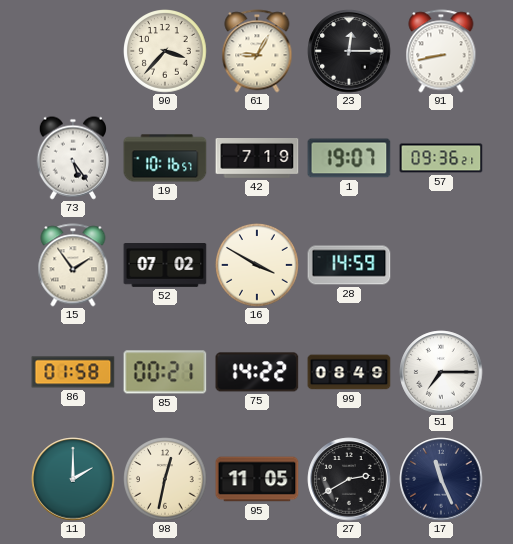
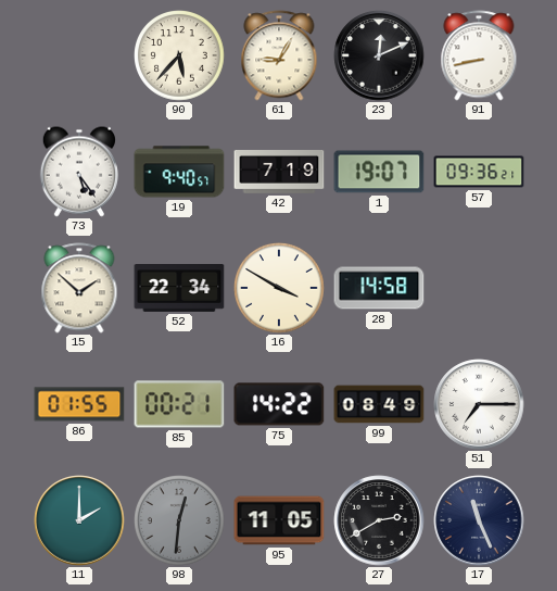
90: 3:37 -> 5:37 (180, 56)
23: 12:15 -> 12:11 (379, 55)
19: 10:16 -> 9:40 (179, 172)
15: 1:54 -> 1:52 (79, 288)
52: 07:02 -> 22:34 (179, 289)
28: 14:59 -> 14:58 (379, 288)
86: 01:58 -> 01:55 (79, 404)
98: 12:32 -> 12:31 (180, 521)
98 dial: cream -> grey (180, 521)
